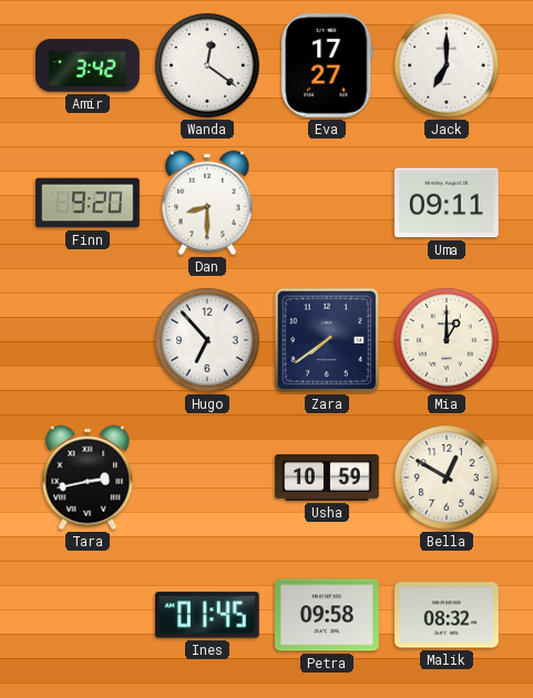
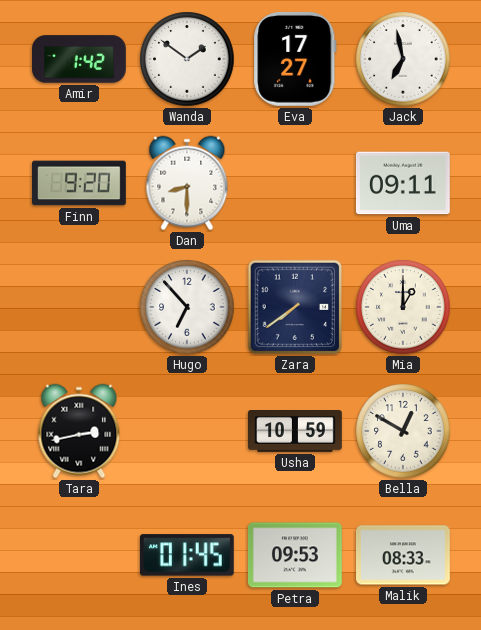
Amir: 3:42 -> 1:42 (80, 59)
Wanda: 12:21 -> 1:51 (187, 59)
Jack: 7:00 -> 6:58 (403, 59)
Petra: 09:58 -> 09:53 (295, 555)
Malik: 08:32 -> 08:33 (404, 555)
